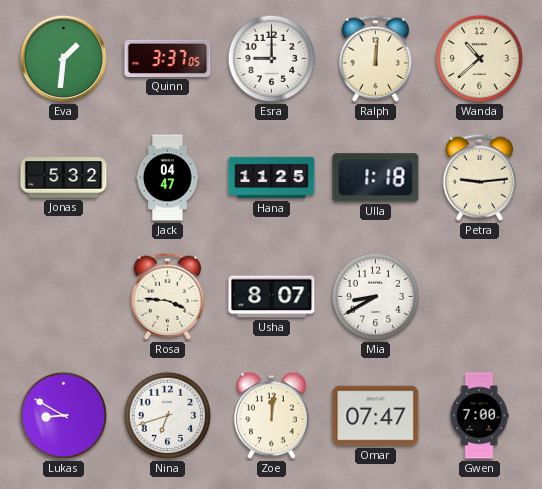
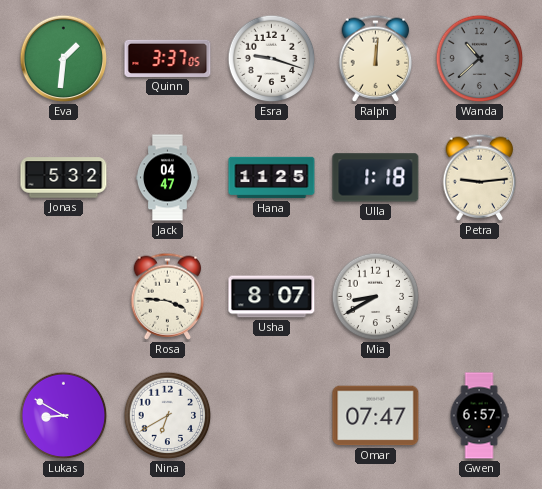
Esra: 9:00 -> 9:18 (272, 59)
Wanda dial: cream -> grey (480, 59)
Nina: 6:42 -> 6:40 (168, 416)
Zoe: 12:01 -> none (272, 416)
Gwen: 7:00 -> 6:57 (479, 416)
